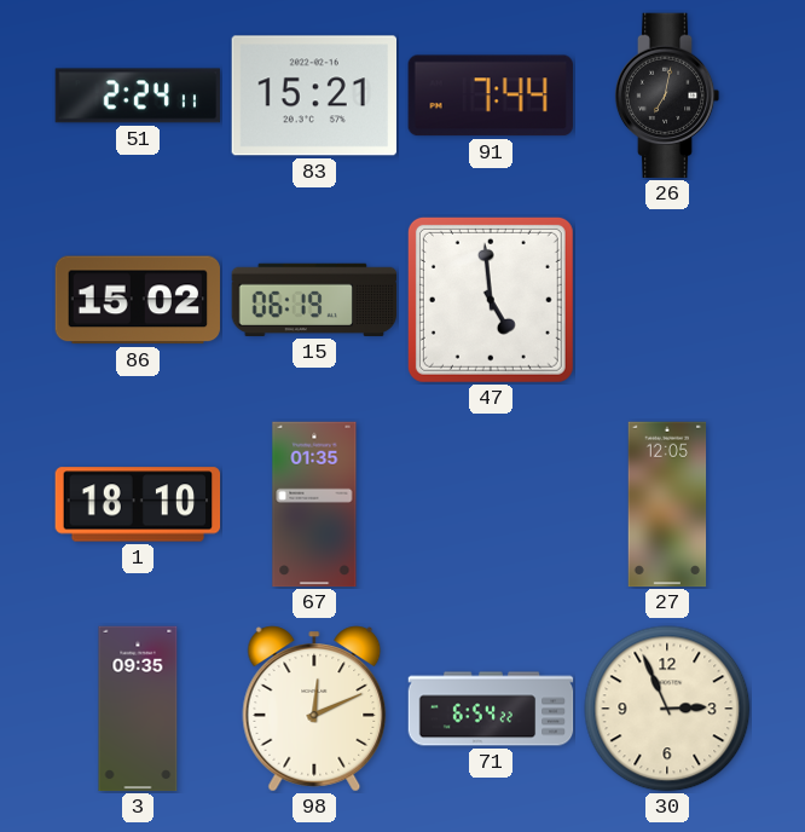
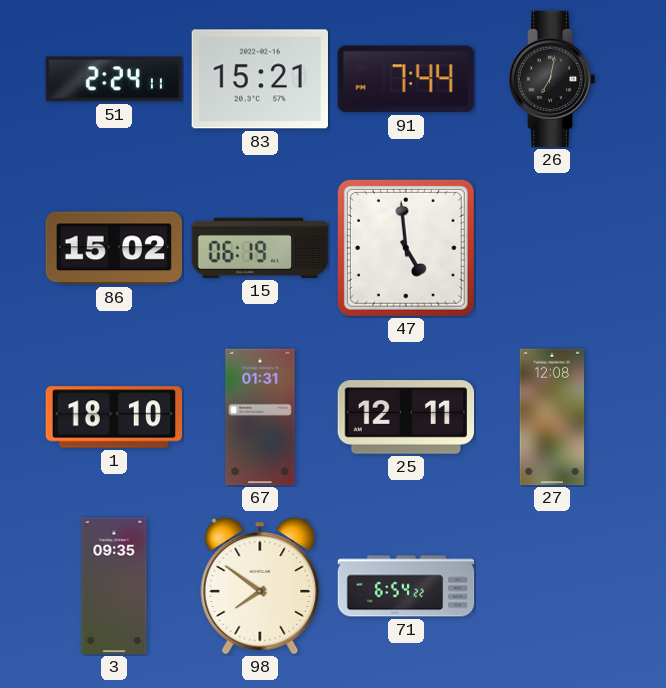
67: 01:35 -> 01:31 (260, 417)
25: none -> 12:11 (406, 417)
27: 12:05 -> 12:08 (552, 417)
98: 12:11 -> 7:51 (260, 586)
30: 2:56 -> none (667, 709)
